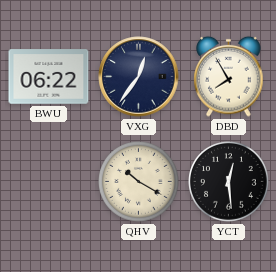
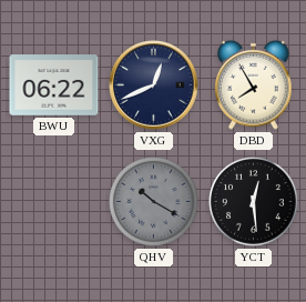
VXG: 12:36 -> 12:41 (154, 85)
QHV dial: cream -> grey (154, 202)
